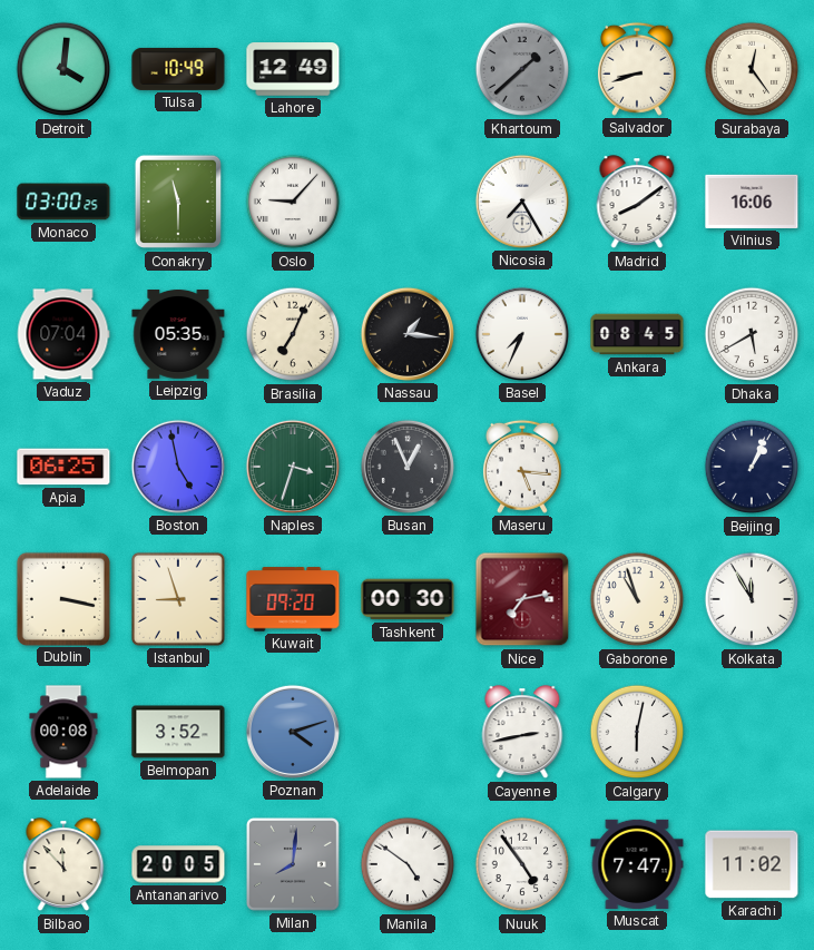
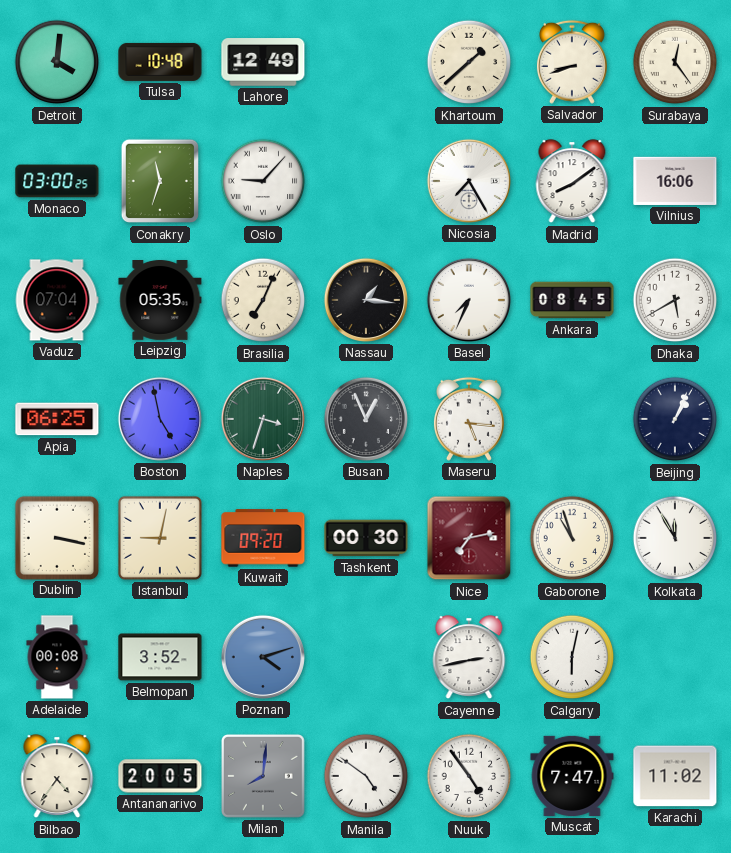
Tulsa: 10:49 -> 10:48 (160, 62)
Khartoum dial: grey -> cream (469, 62)
Conakry: 11:30 -> 11:33 (159, 181)
Istanbul: 8:57 -> 9:02 (160, 538)
Bilbao: 11:53 -> 4:36 (57, 777)
